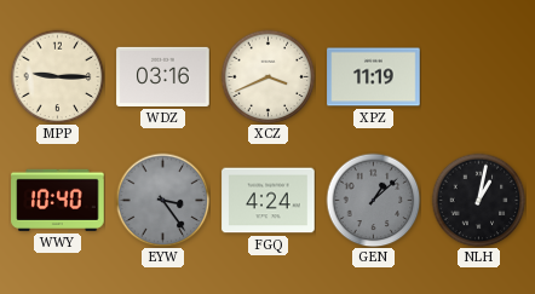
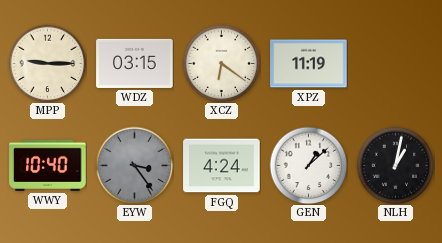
WDZ: 03:16 -> 03:15 (135, 63)
XCZ: 3:41 -> 6:21 (221, 63)
GEN dial: grey -> white (308, 165)
